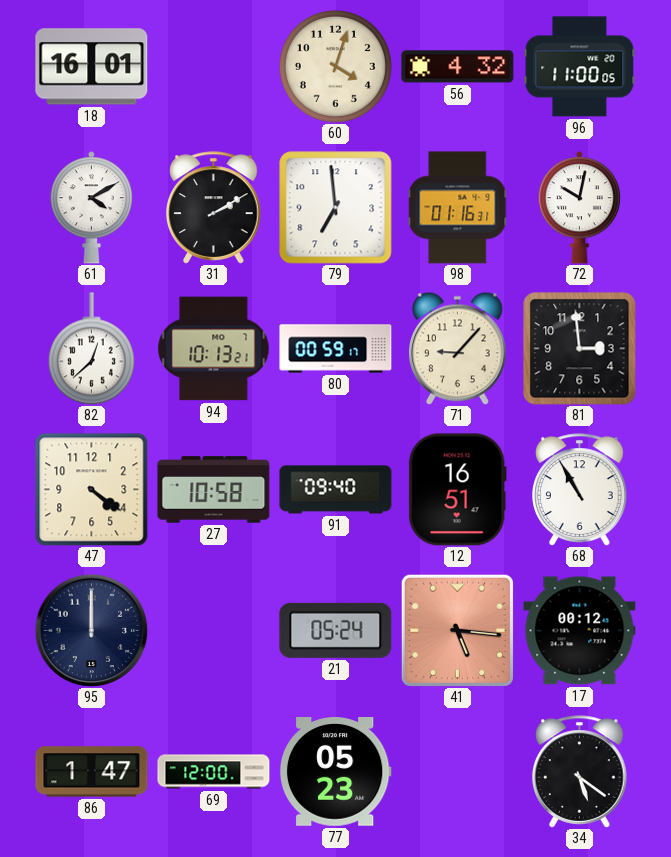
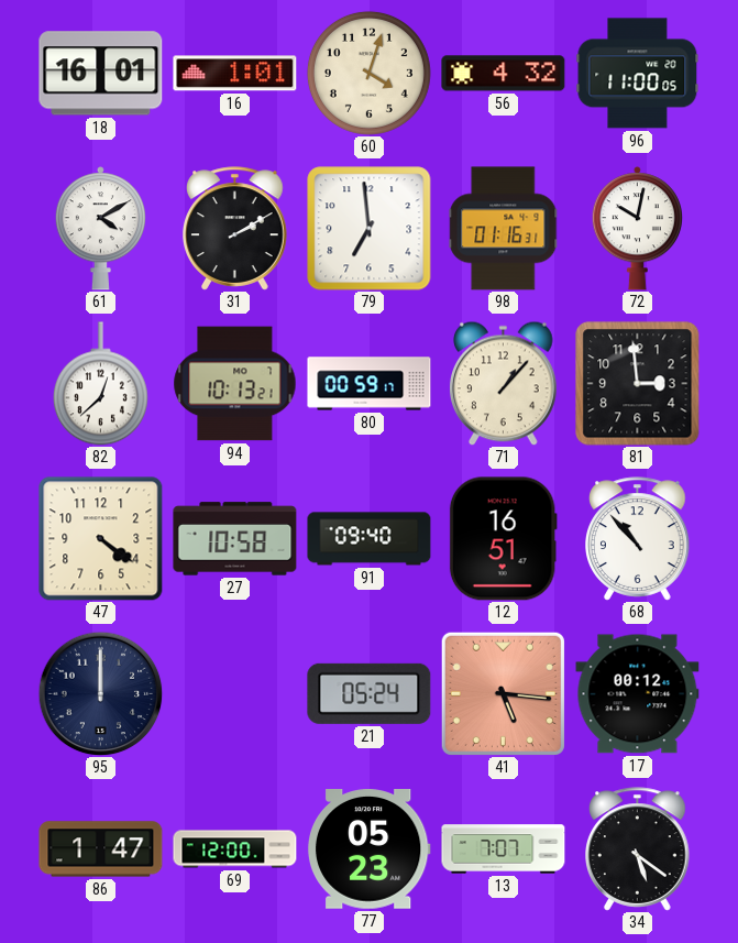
16: none -> 1:01 (235, 74)
71: 9:07 -> 1:07 (504, 383)
68: 10:55 -> 10:53 (638, 539)
13: none -> 7:07 (504, 849)
